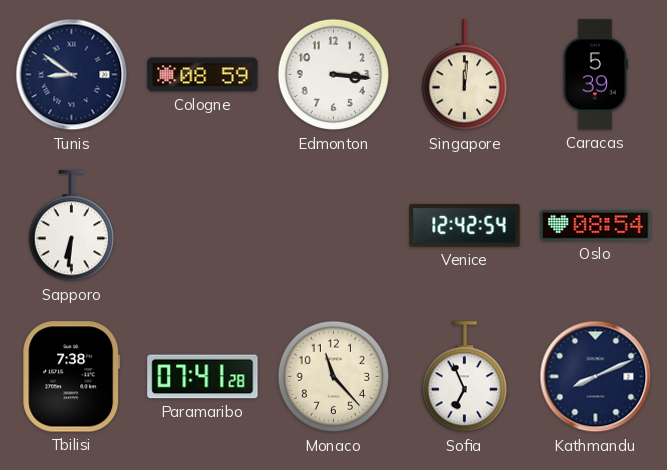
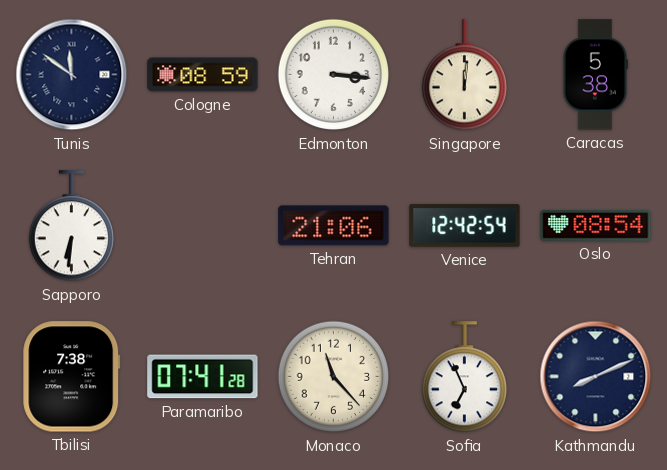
Tunis: 8:51 -> 11:51 (72, 75)
Caracas: 5:39 -> 5:38 (595, 75)
Tehran: none -> 21:06 (334, 226)
